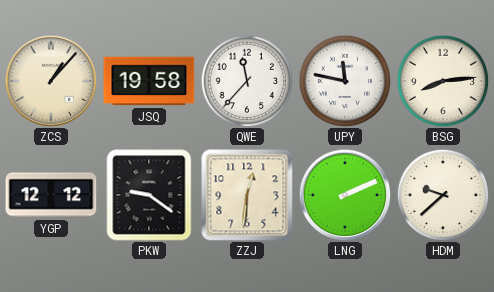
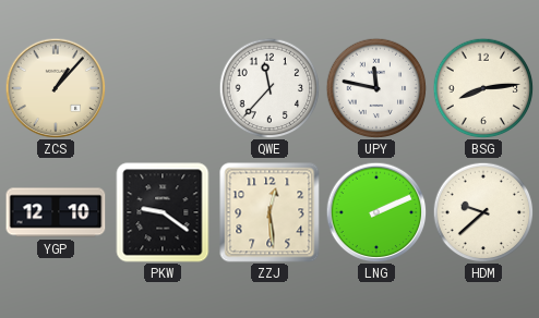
JSQ: 19:58 -> none (149, 81)
YGP: 12:12 -> 12:10 (56, 212)
ZZJ: 12:31 -> 12:29 (269, 212)
